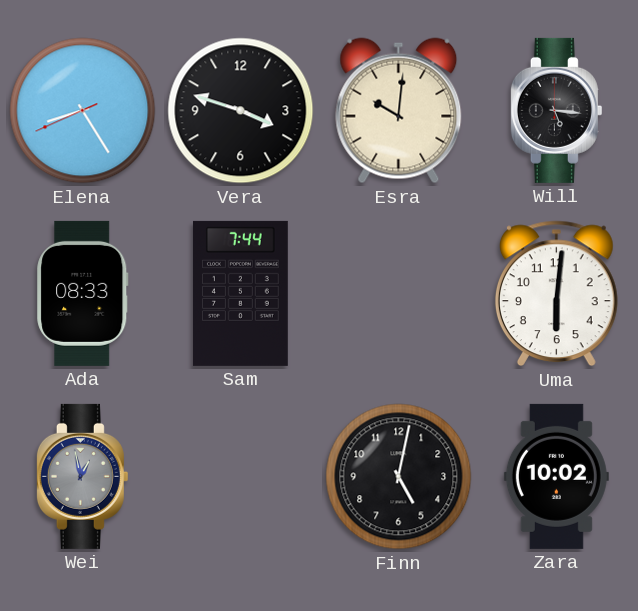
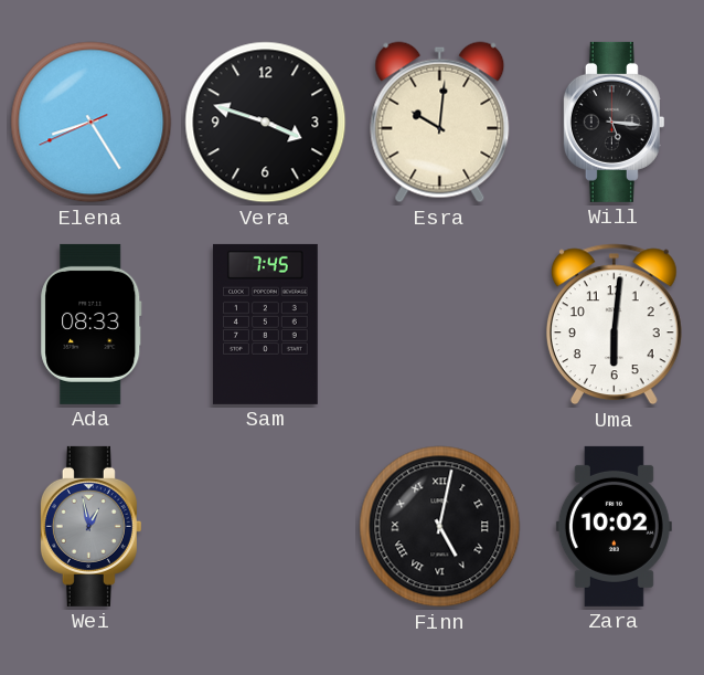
Sam: 7:44 -> 7:45 (265, 324)
Finn numerals: Arabic -> Roman (440, 527)
